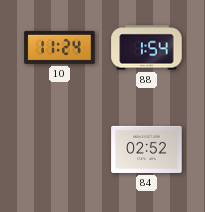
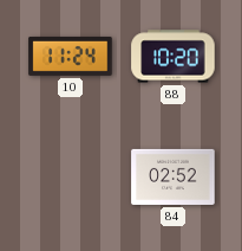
88: 1:54 -> 10:20 (174, 57)
